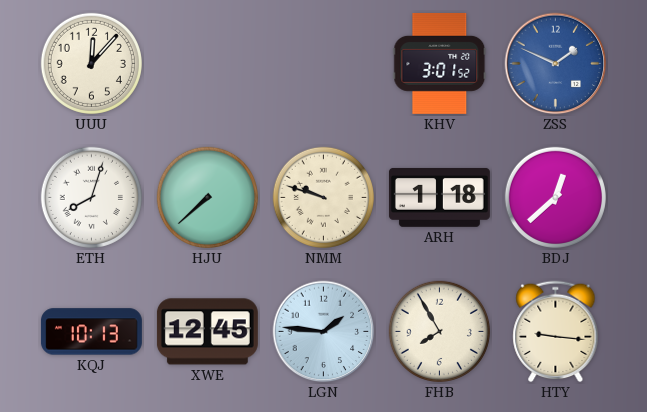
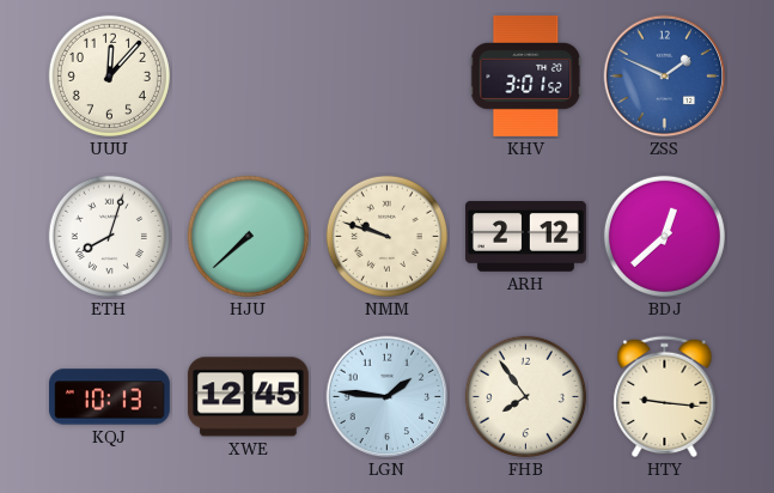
ARH: 1:18 -> 2:12 (525, 236)
FHB: 7:55 -> 7:54 (525, 396)
